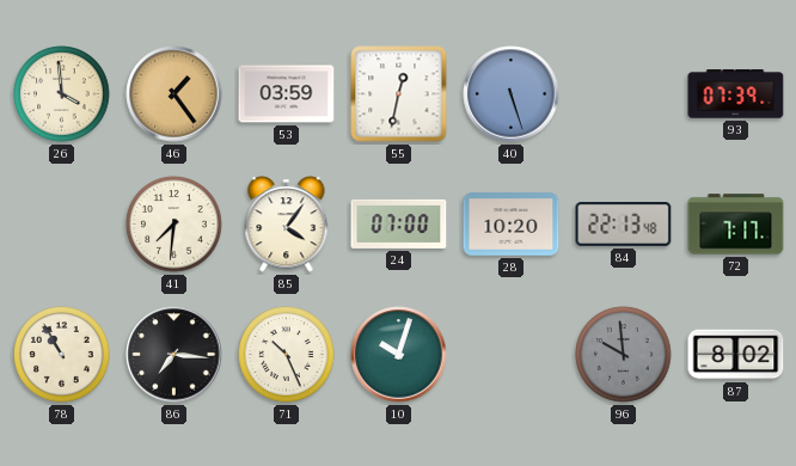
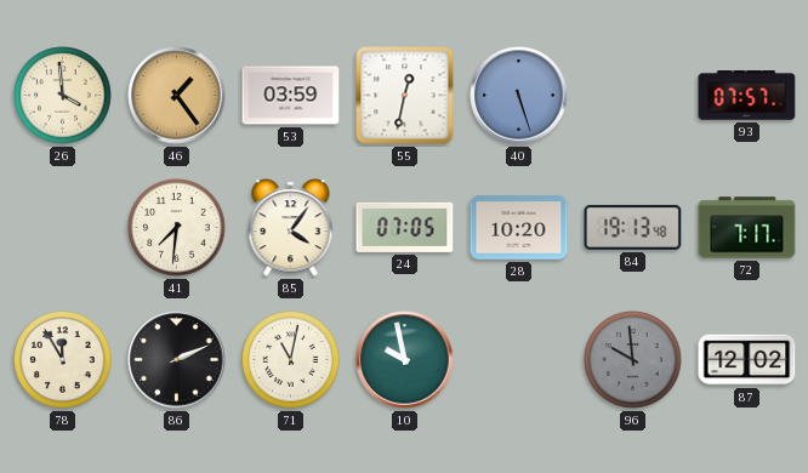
93: 07:39 -> 07:57 (747, 96)
24: 07:00 -> 07:05 (405, 227)
84: 22:13 -> 19:13 (633, 227)
78: 10:55 -> 11:55 (63, 360)
86: 7:16 -> 2:11 (177, 360)
71: 10:26 -> 11:02 (291, 360)
10: 10:03 -> 9:58 (405, 360)
87: 8:02 -> 12:02 (747, 360)
